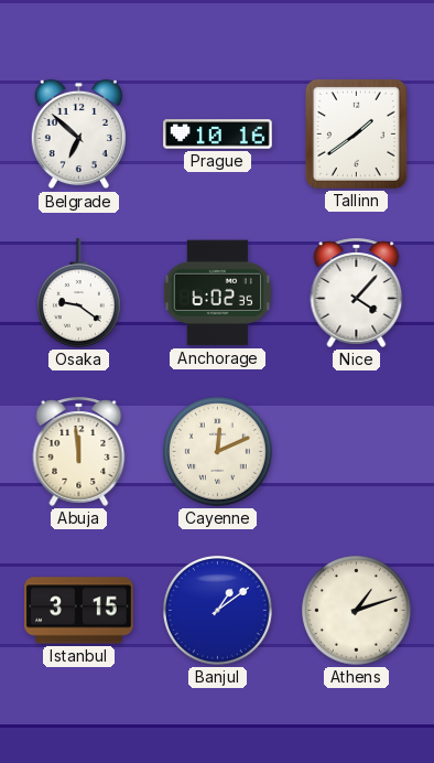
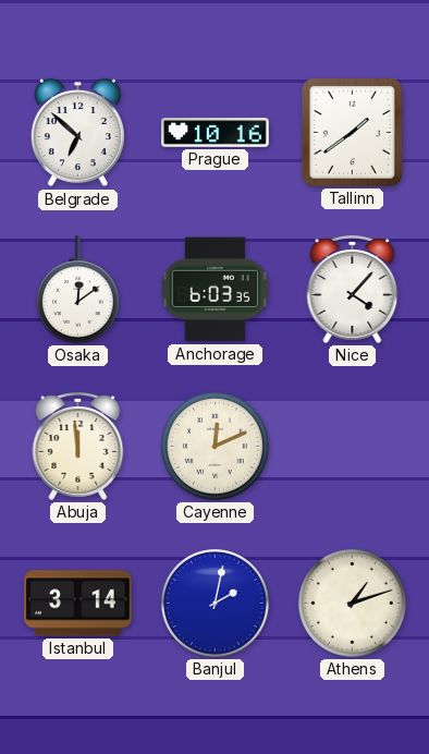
Osaka: 9:21 -> 12:09 (77, 290)
Anchorage: 6:02 -> 6:03 (214, 290)
Istanbul: 3:15 -> 3:14 (78, 604)
Banjul: 1:09 -> 2:02 (216, 604)
